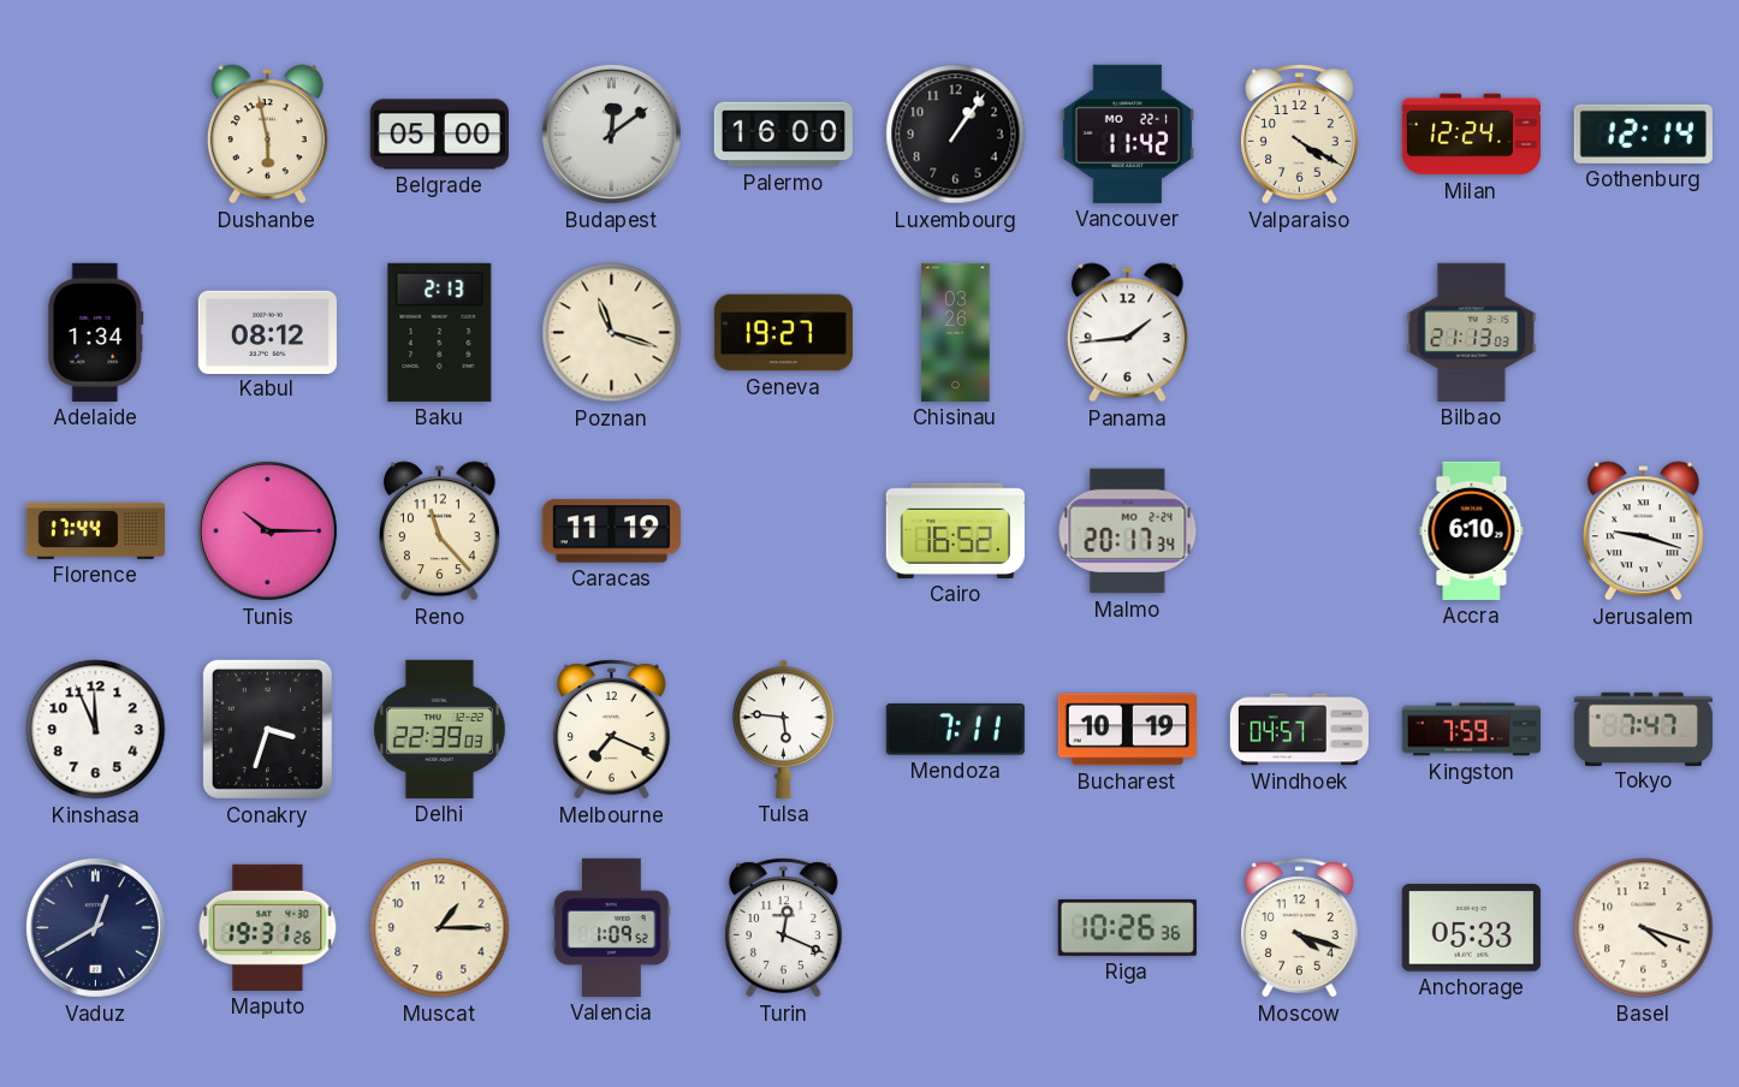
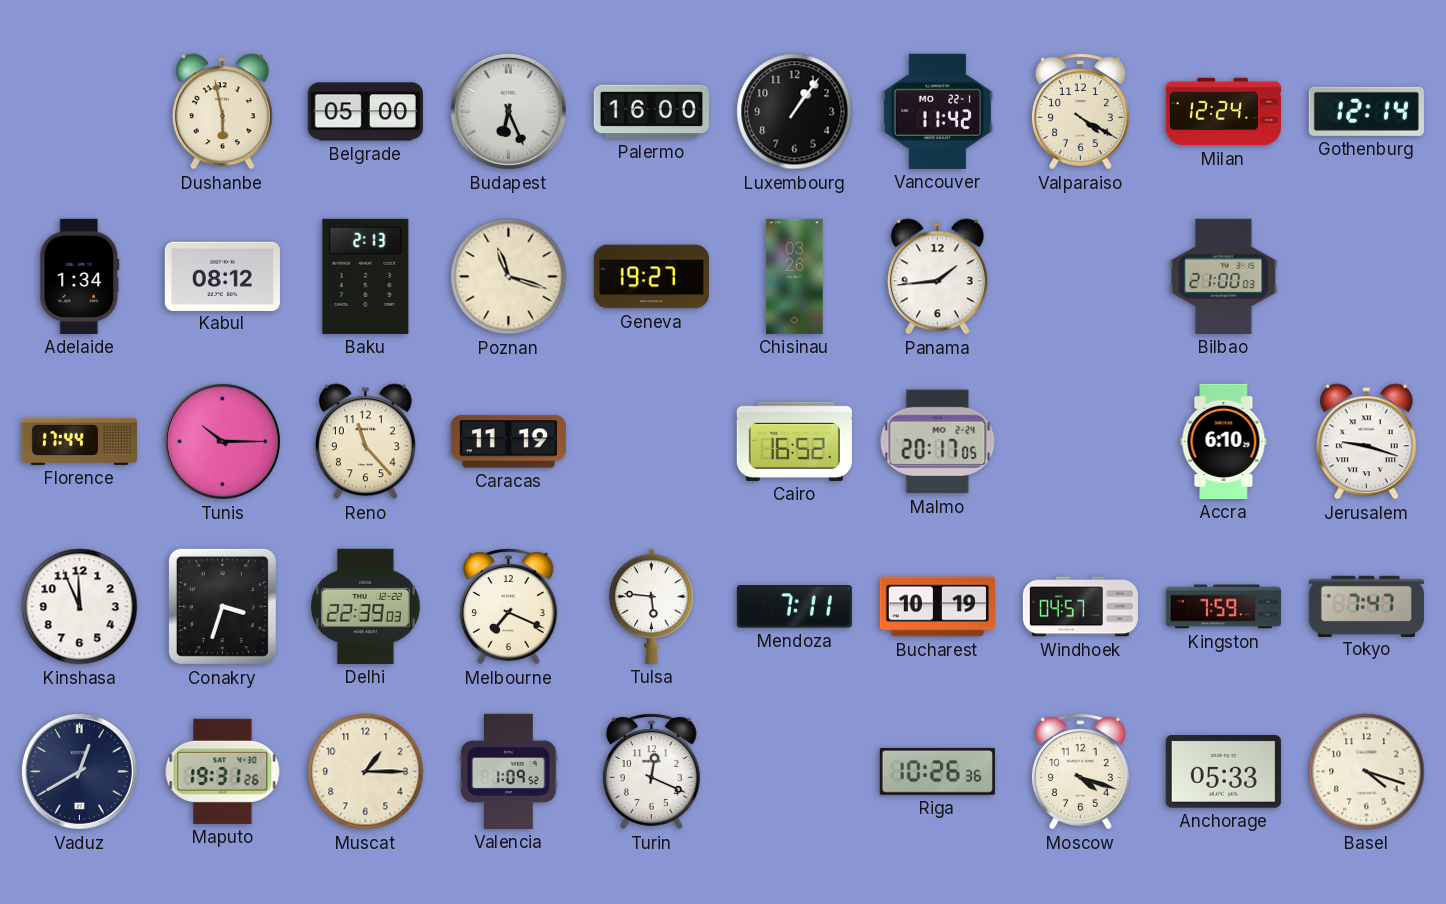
Budapest: 12:09 -> 6:26 (508, 111)
Bilbao: 21:13 -> 21:00 (1224, 276)
Malmo: 20:17:34 -> 20:17:05 (938, 442)
